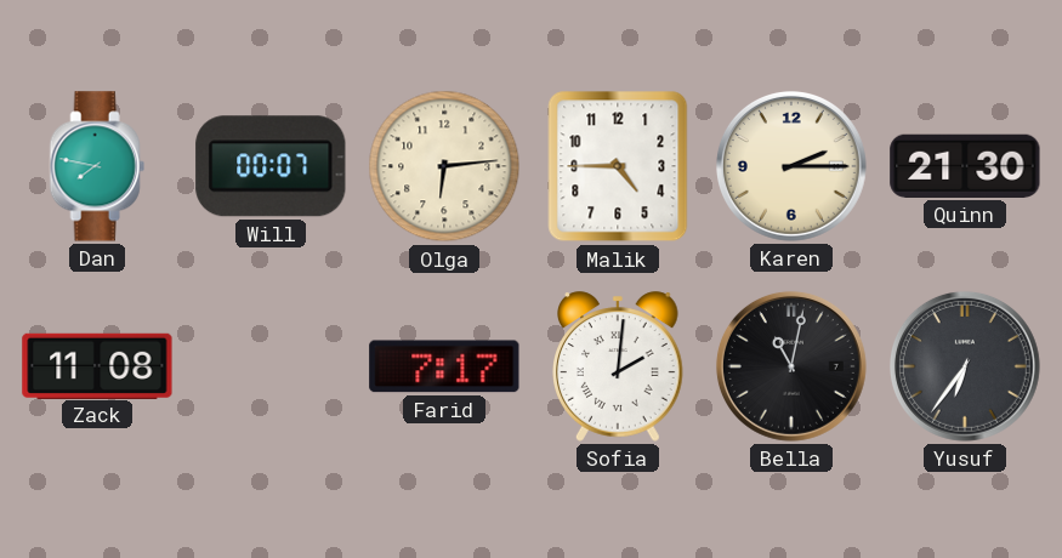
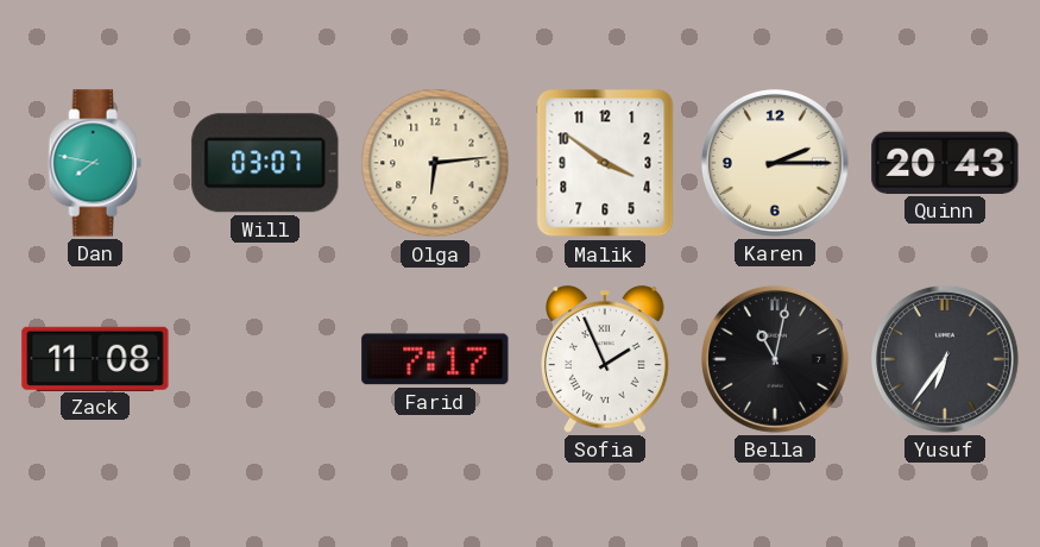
Will: 00:07 -> 03:07 (265, 163)
Malik: 4:45 -> 3:51 (605, 163)
Quinn: 21:30 -> 20:43 (945, 163)
Sofia: 2:01 -> 1:56 (606, 359)
